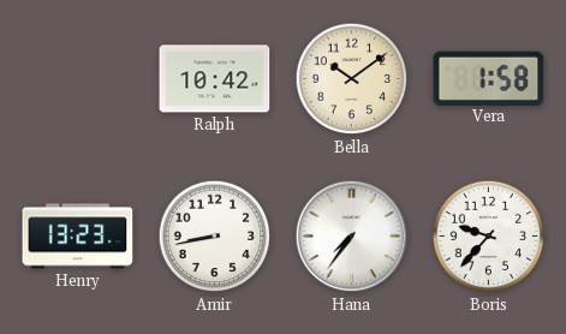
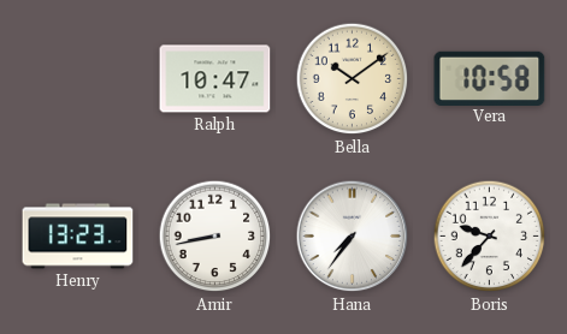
Ralph: 10:42 -> 10:47 (215, 79)
Vera: 1:58 -> 10:58 (490, 78)
